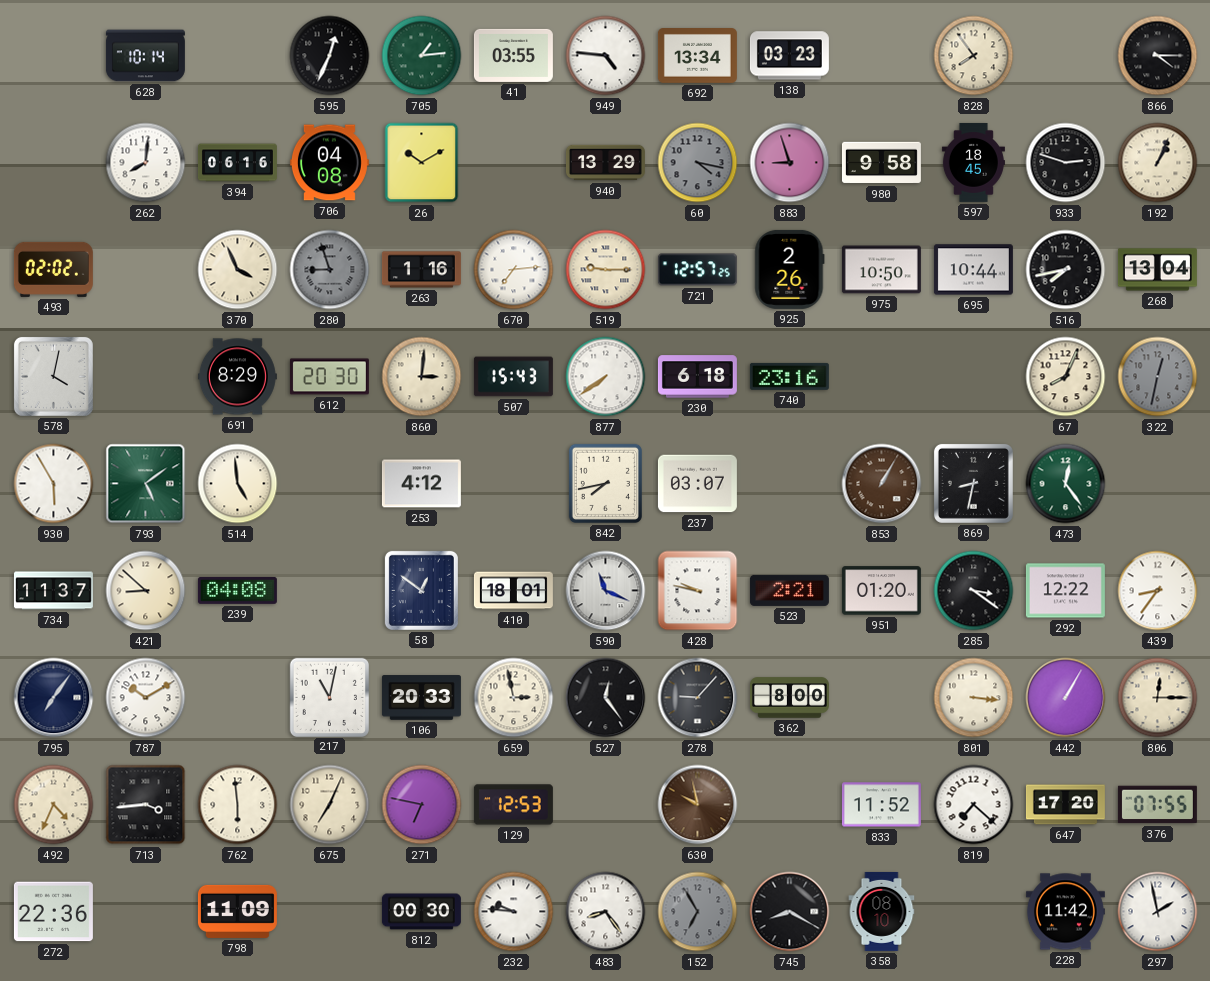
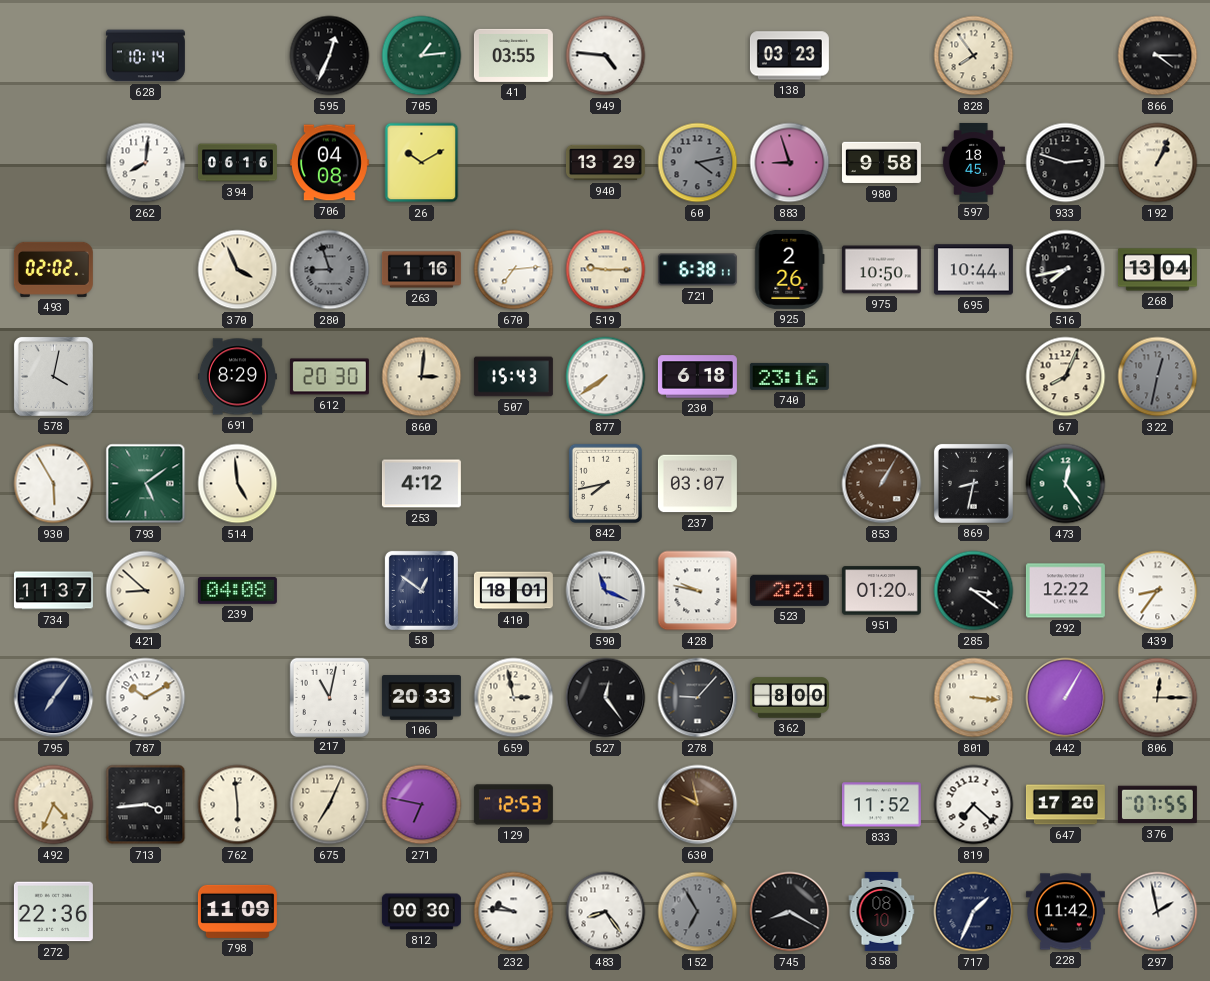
692: 13:34 -> none (697, 56)
60: 4:17 -> 4:13 (698, 163)
721: 12:57 -> 6:38 (697, 270)
717: none -> 1:34 (974, 912)
